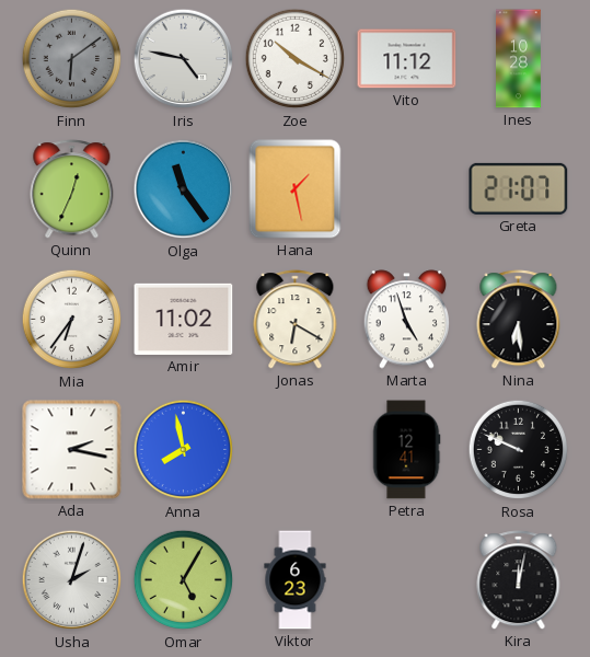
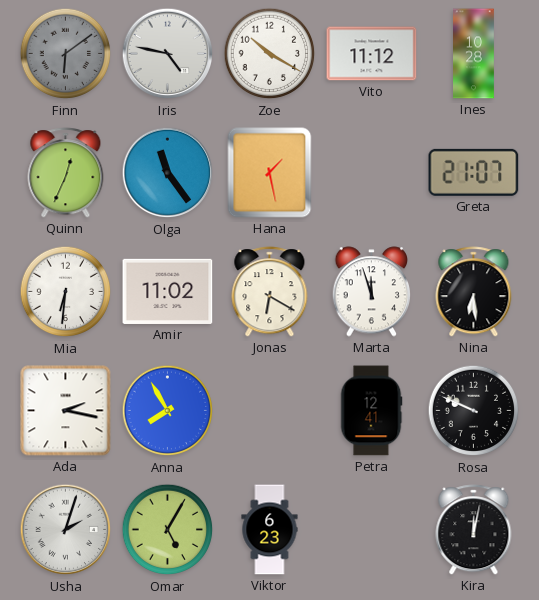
Mia: 6:36 -> 6:31 (66, 292)
Marta: 4:57 -> 11:57 (372, 292)
Anna: 7:58 -> 7:55 (168, 411)
